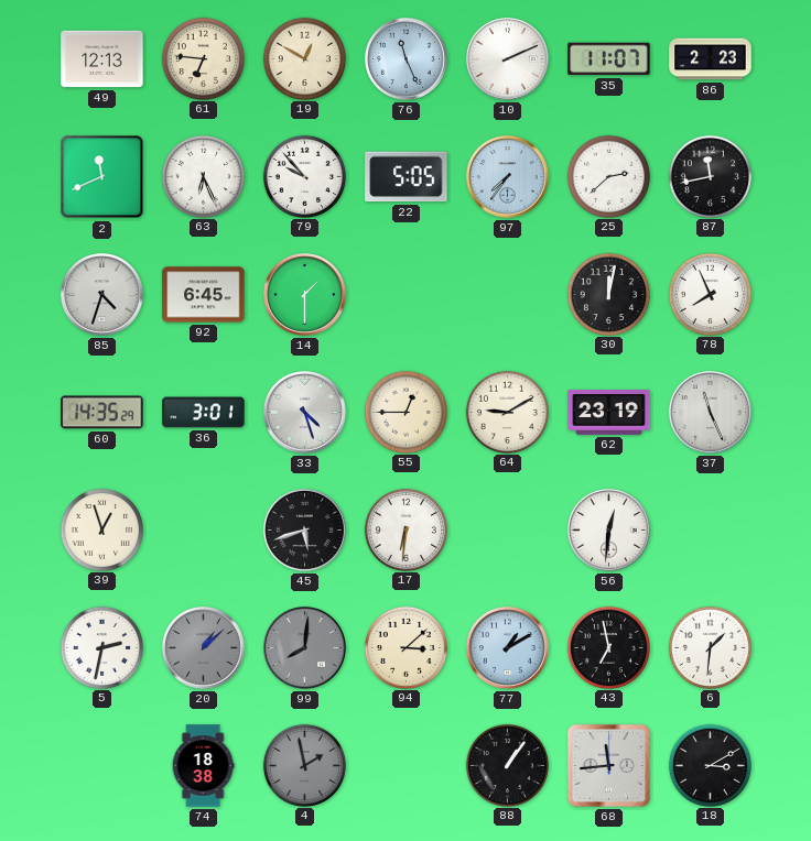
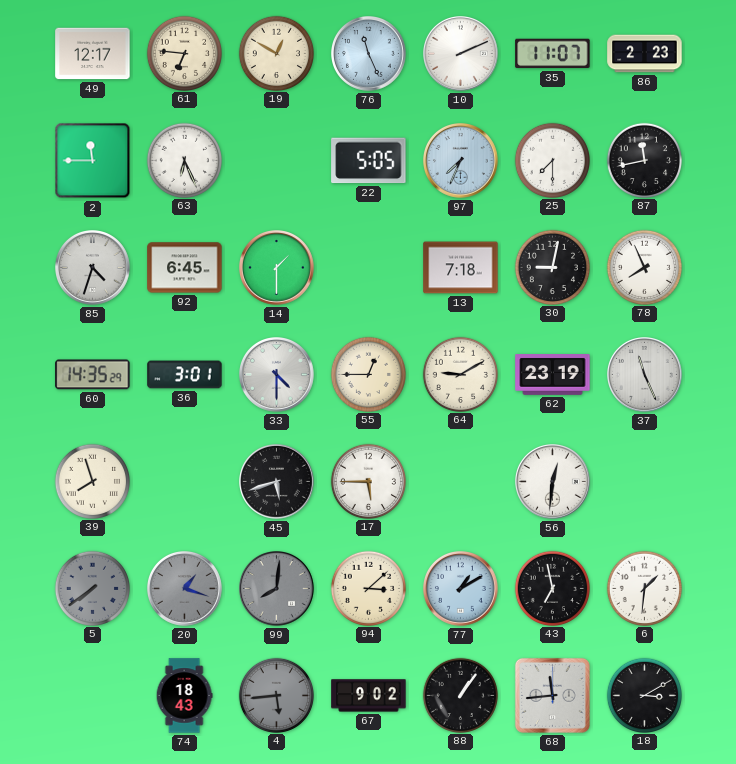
49: 12:13 -> 12:17 (93, 54)
2: 11:41 -> 11:45 (93, 161)
79: 9:53 -> none (304, 176)
97: 7:36 -> 7:34 (461, 161)
25: 2:38 -> 7:30 (552, 160)
13: none -> 7:18 (461, 268)
30: 12:02 -> 9:02 (552, 267)
33: 4:27 -> 4:30 (277, 375)
39: 12:57 -> 7:57 (92, 481)
17: 6:31 -> 5:45 (368, 481)
5: 2:32 -> 7:39 (92, 588)
5 dial: white -> grey (92, 588)
20: 1:08 -> 1:18 (185, 589)
74: 18:38 -> 18:43 (184, 696)
4: 1:58 -> 5:44 (276, 695)
67: none -> 9:02 (369, 696)
